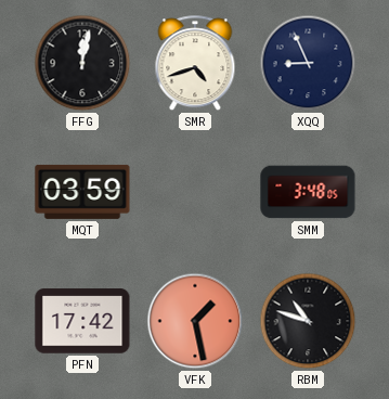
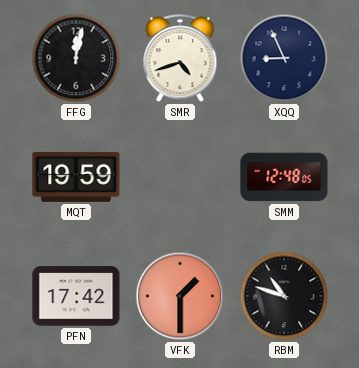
MQT: 03:59 -> 19:59 (76, 177)
SMM: 3:48 -> 12:48 (284, 177)
VFK: 1:28 -> 1:30 (180, 296)
